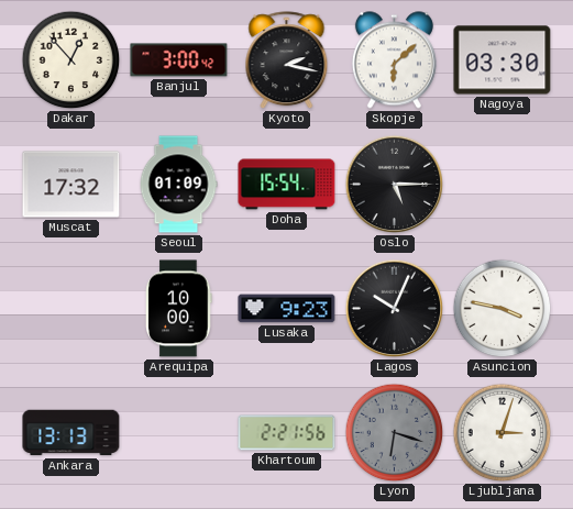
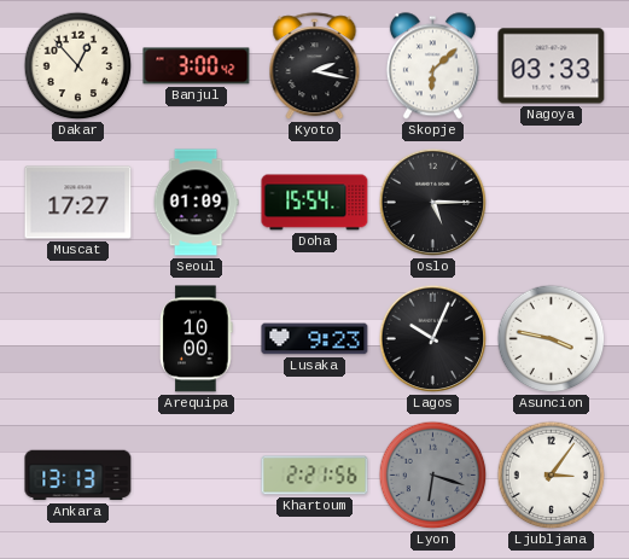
Nagoya: 03:30 -> 03:33 (552, 66)
Muscat: 17:32 -> 17:27 (78, 203)
Ljubljana: 3:03 -> 3:06 (552, 476)
